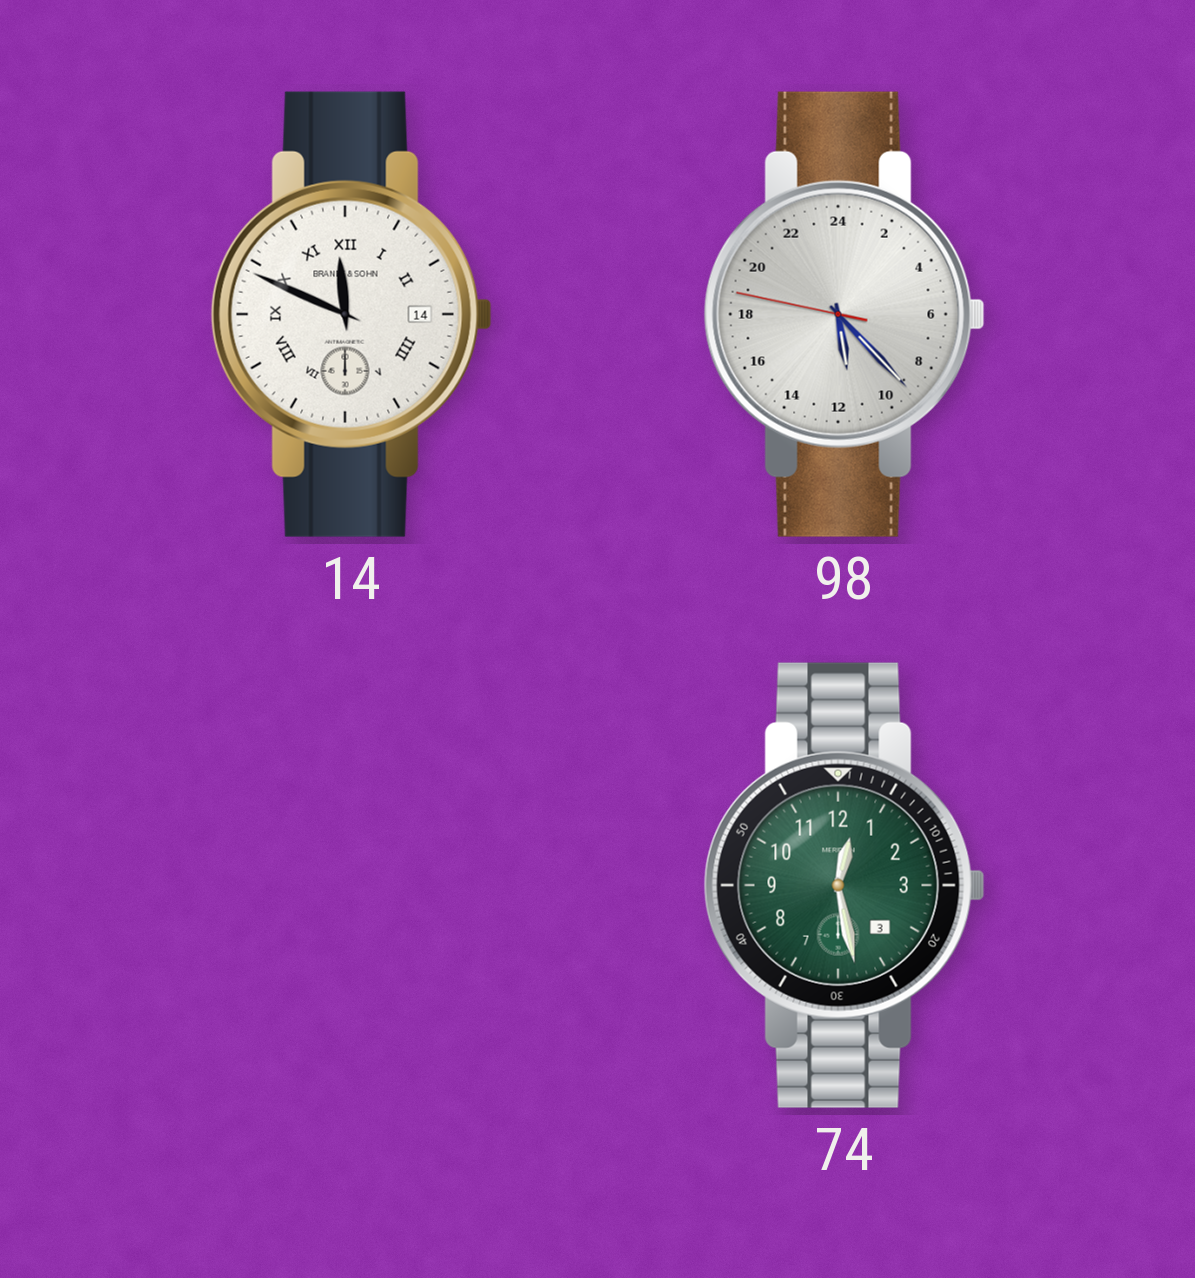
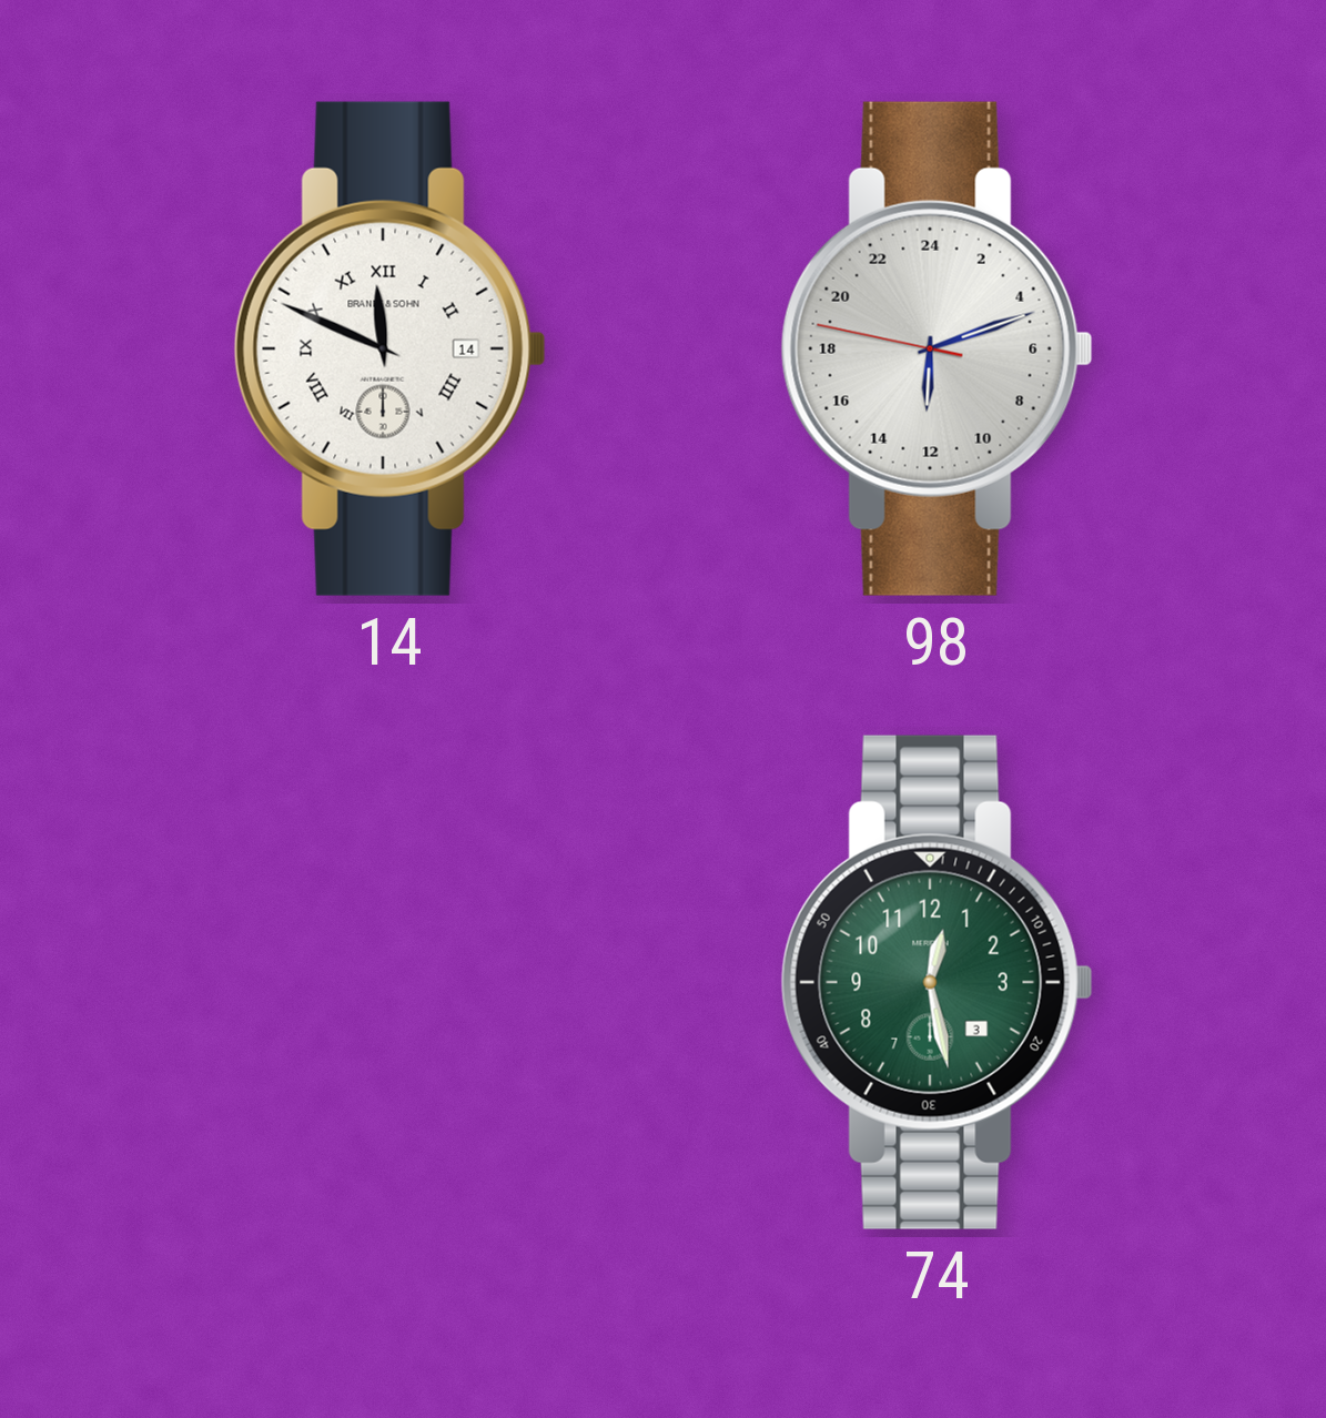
98: 11:22 -> 12:11 (937, 348)
